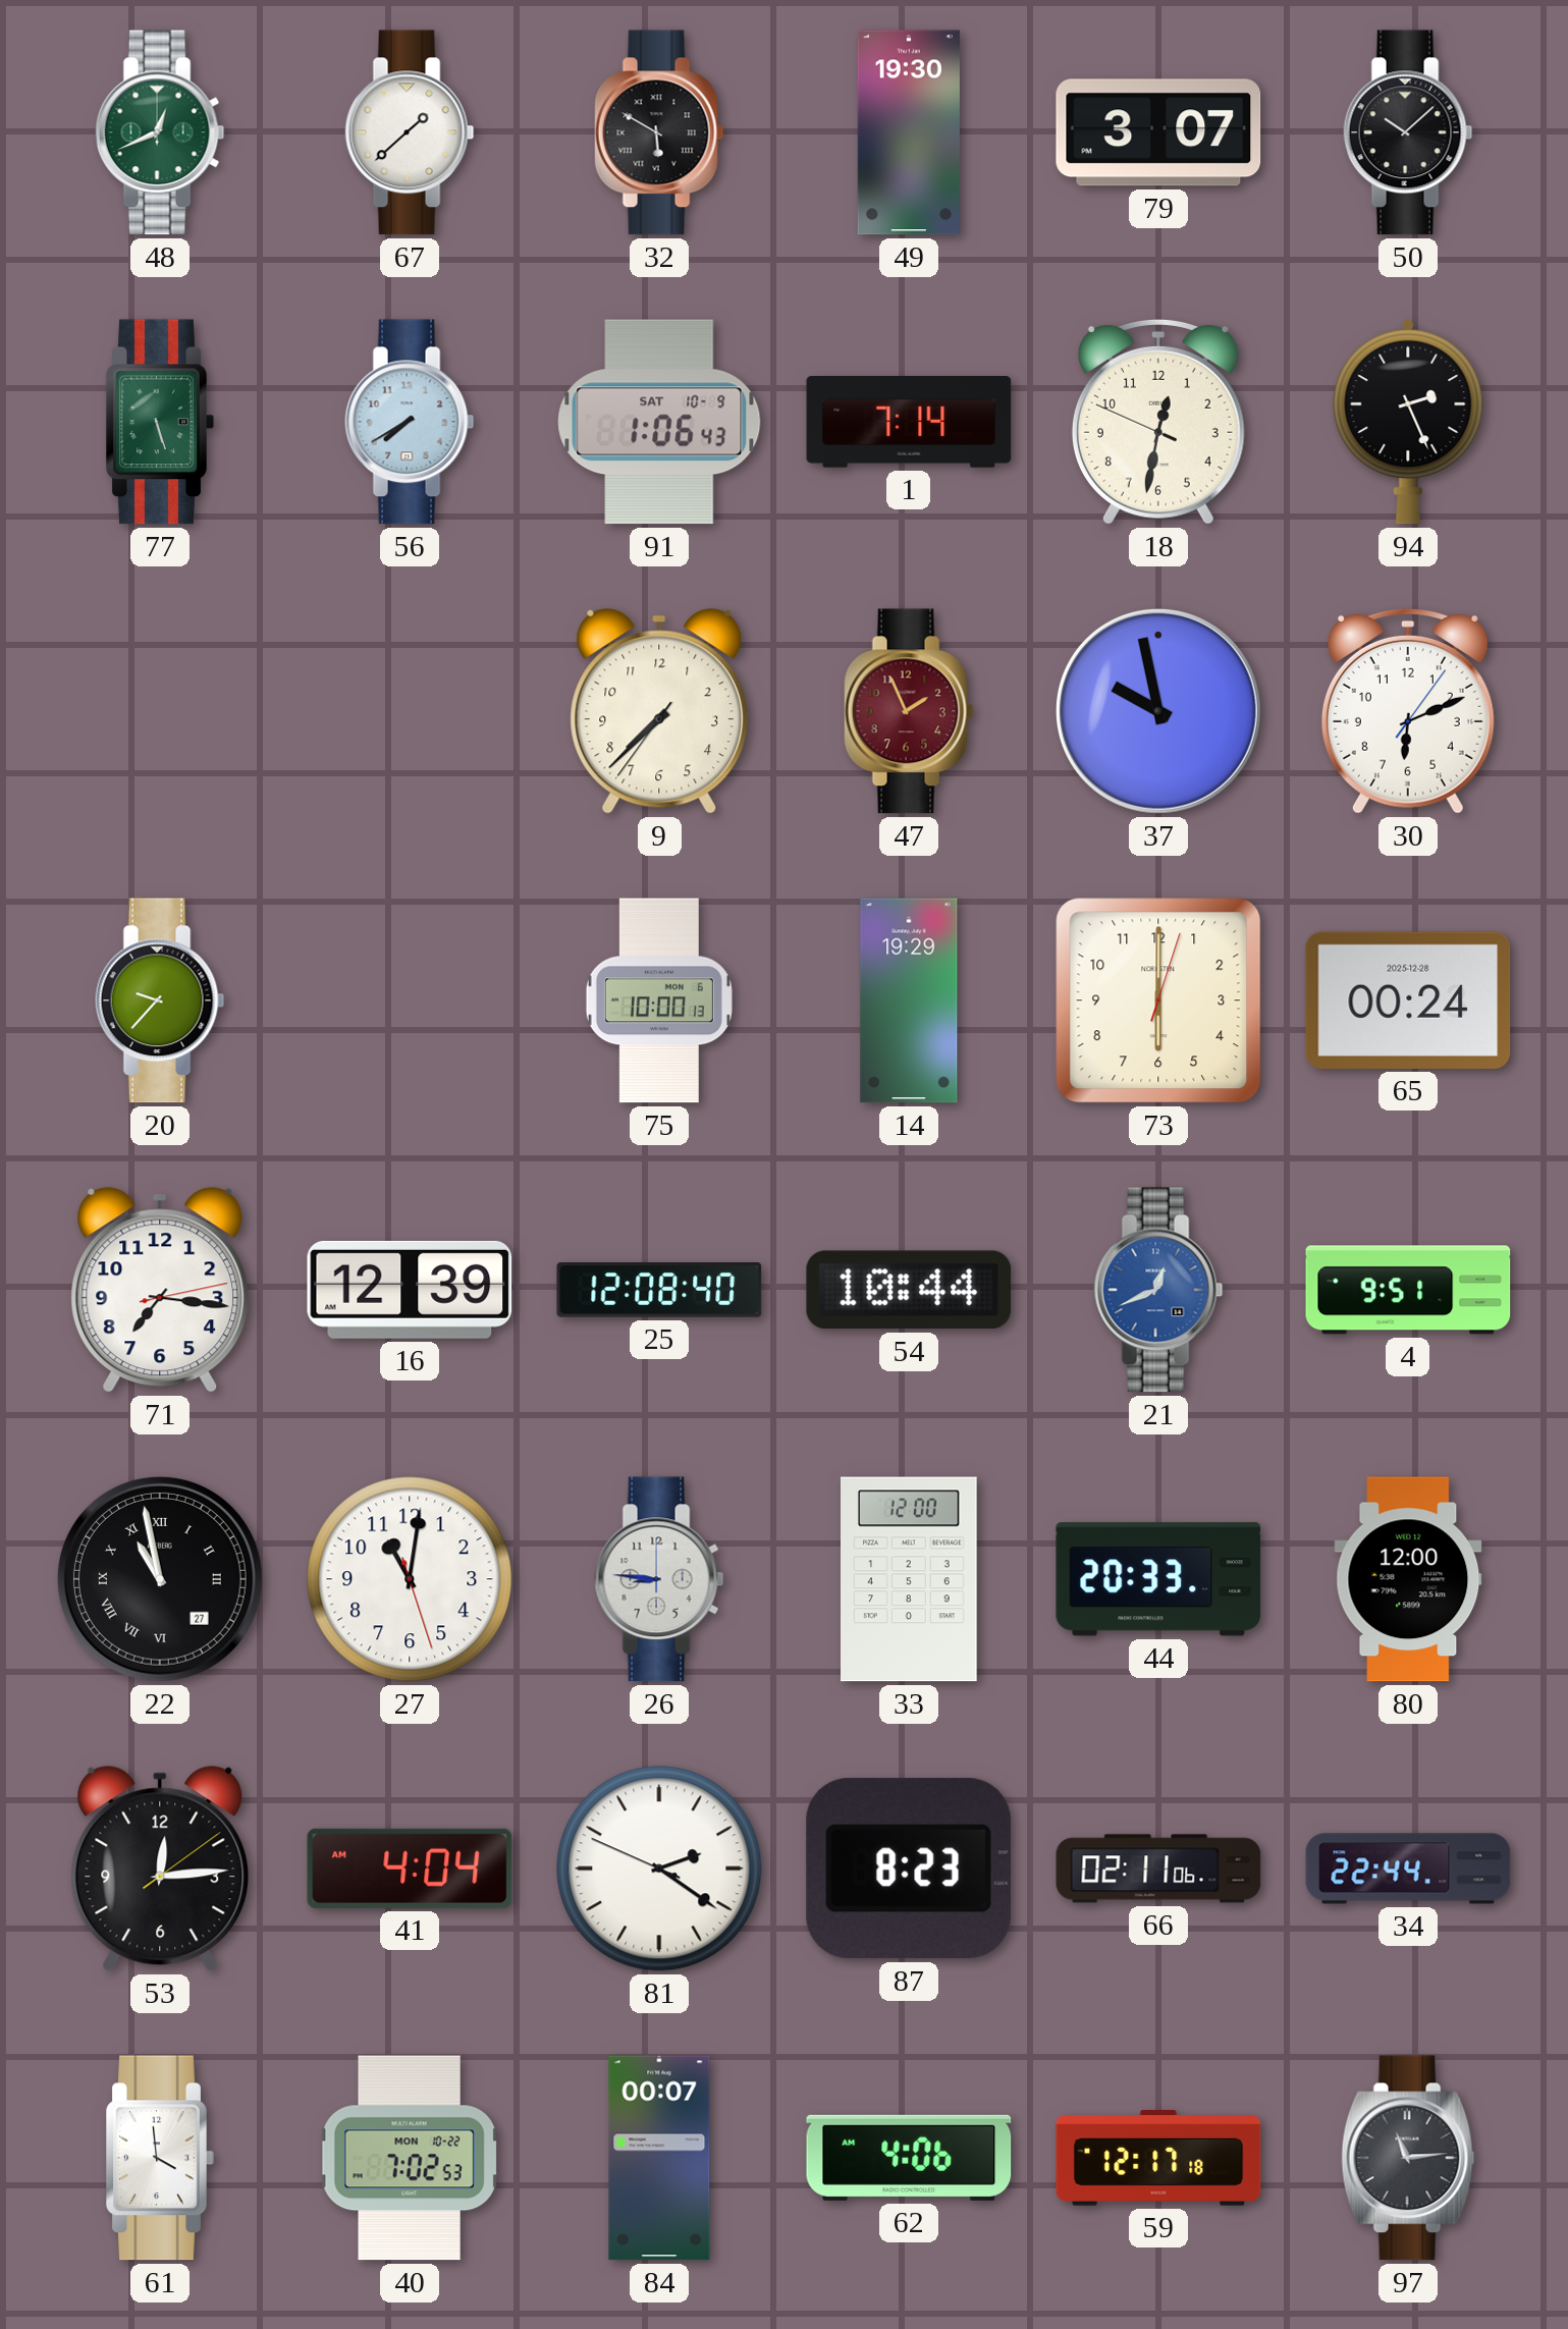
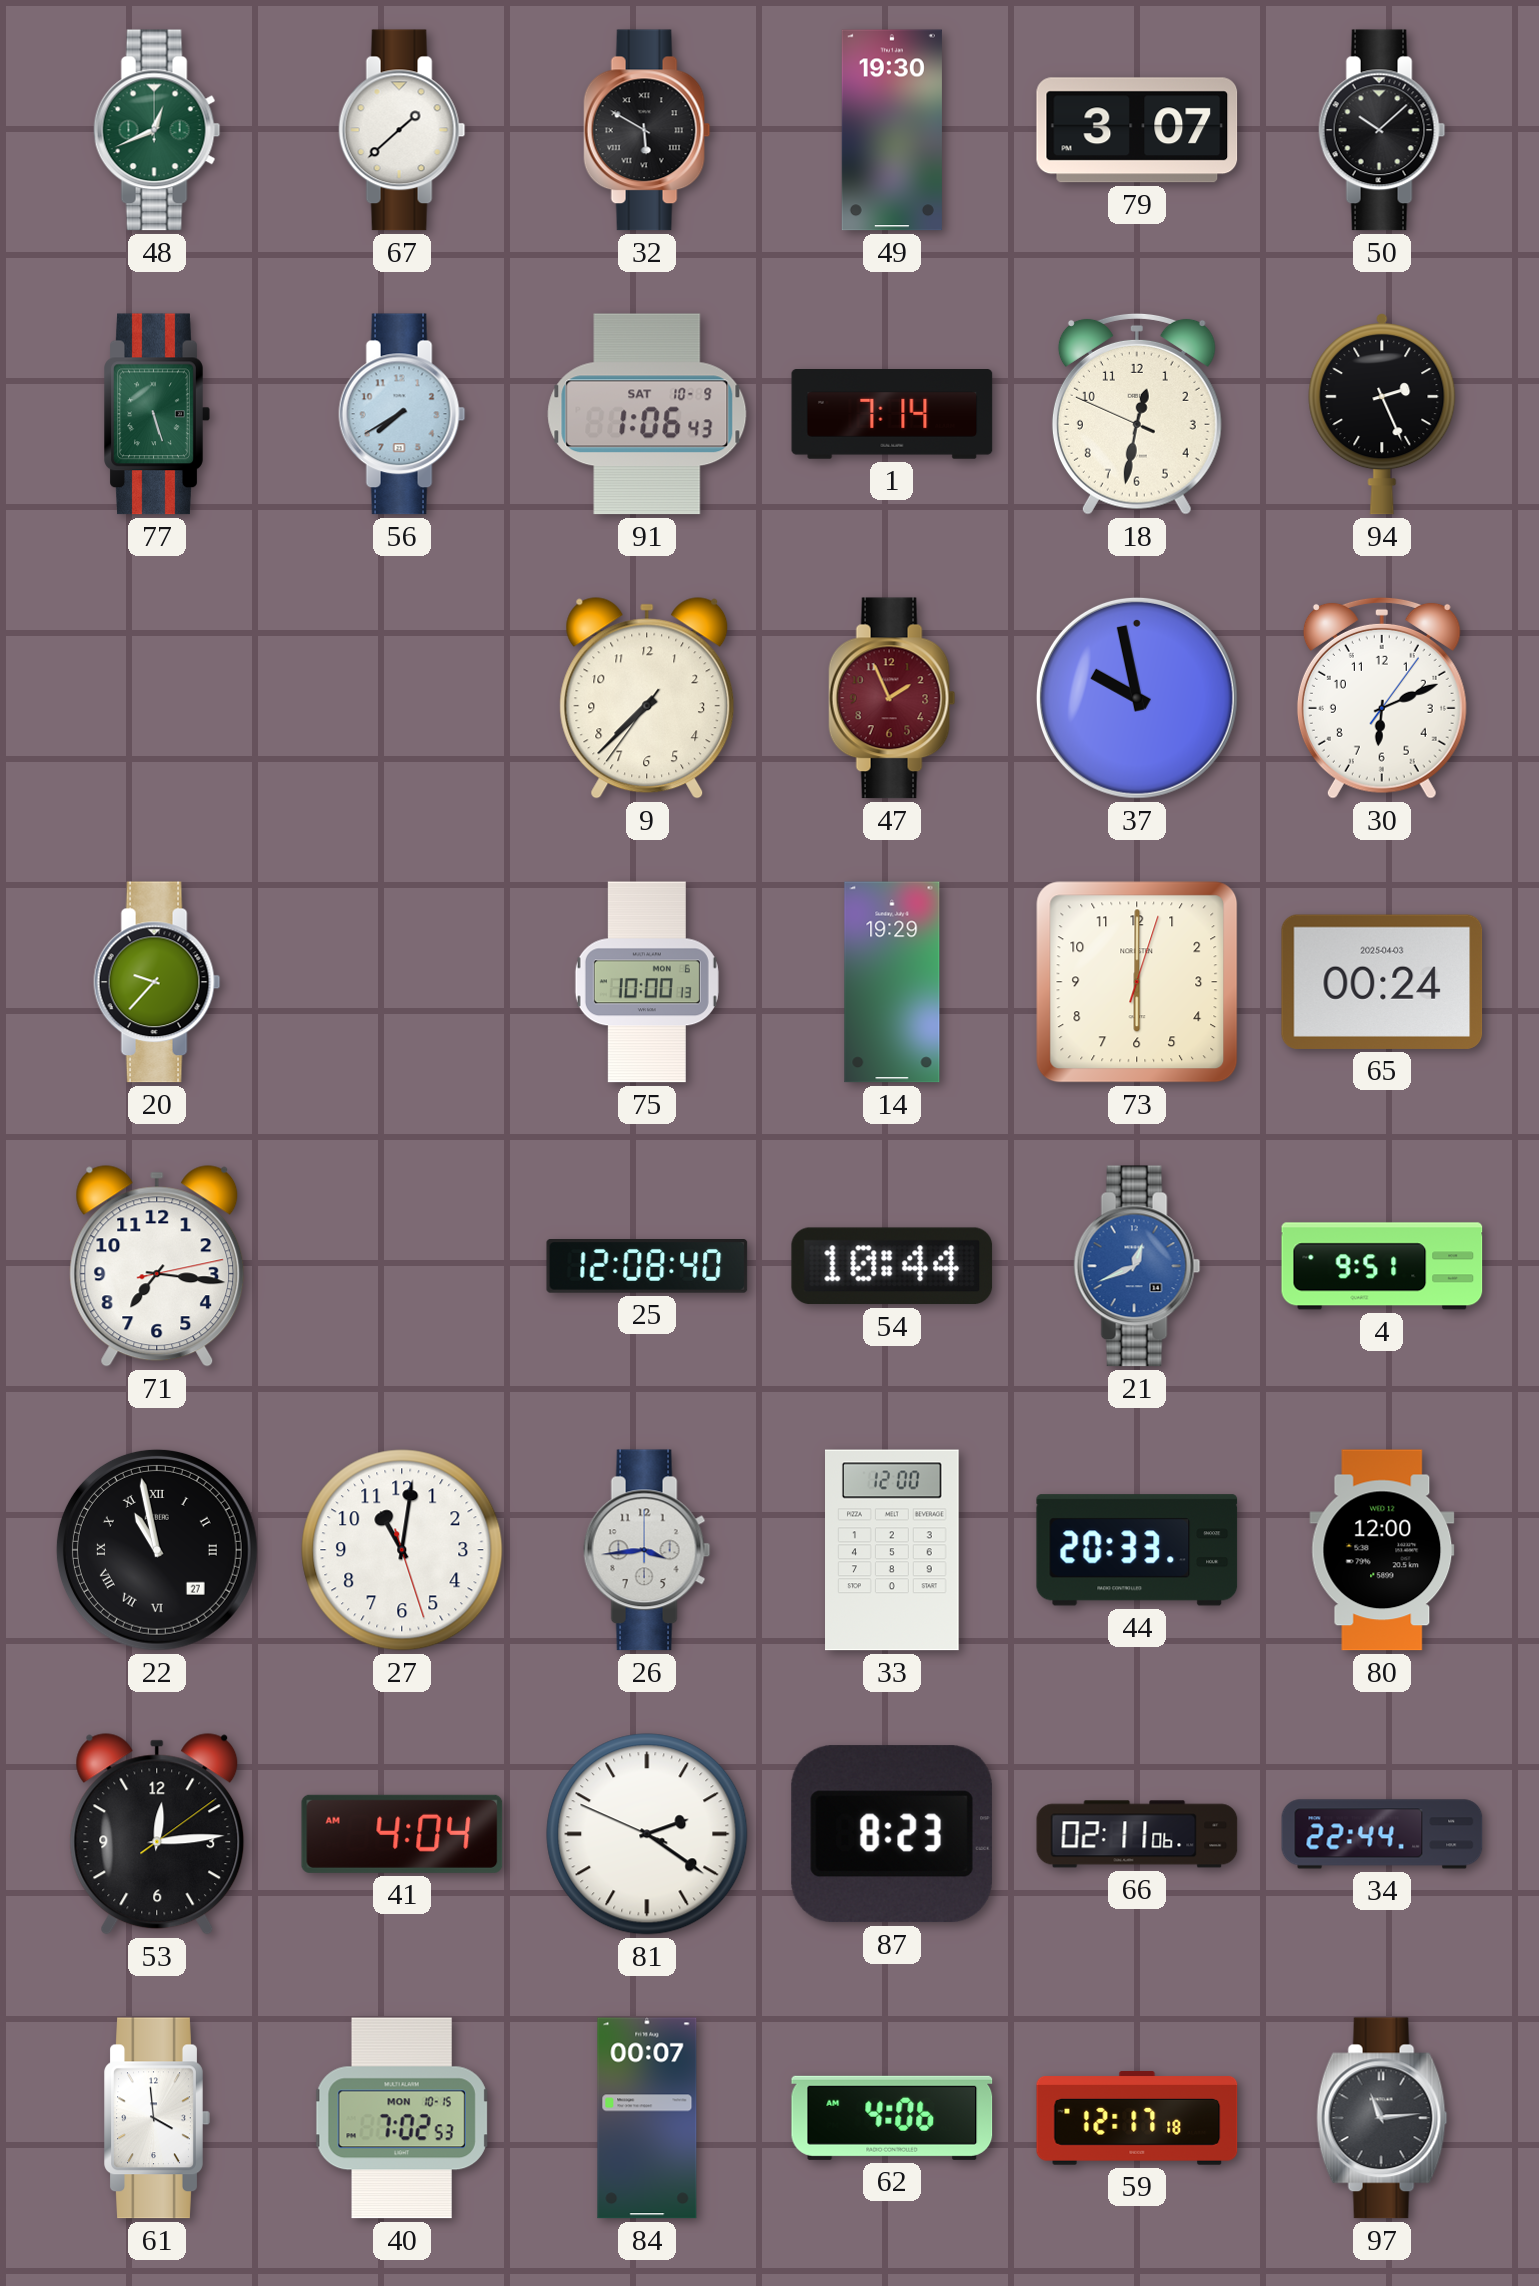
65 date: 2025-12-28 -> 2025-04-03 (1382, 982)
16: 12:39 -> none (410, 1290)
26: 8:46 -> 3:44 (647, 1550)
40 date: MON 10-22 -> MON 10-15 (402, 2118)
